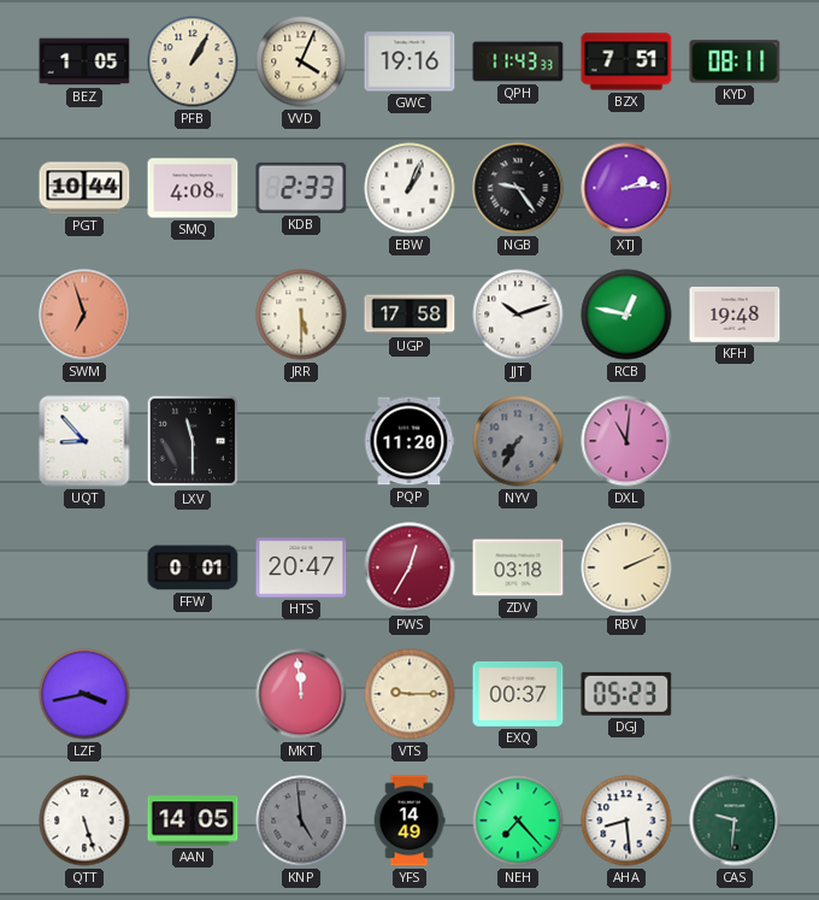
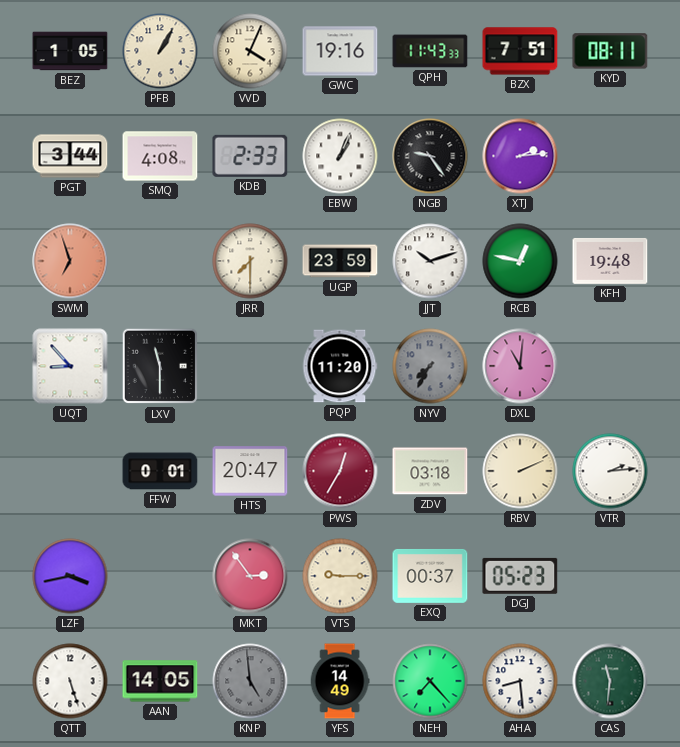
PGT: 10:44 -> 3:44 (70, 156)
JRR: 5:30 -> 7:30 (250, 261)
UGP: 17:58 -> 23:59 (340, 261)
VTR: none -> 2:14 (610, 471)
MKT: 11:59 -> 2:54 (250, 576)
CAS: 9:31 -> 11:31 (610, 681)
